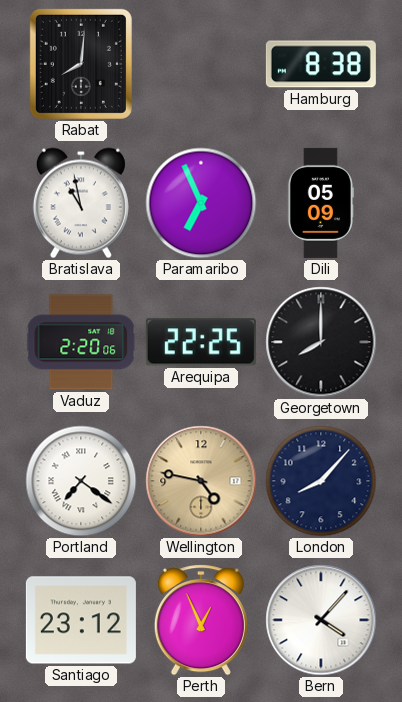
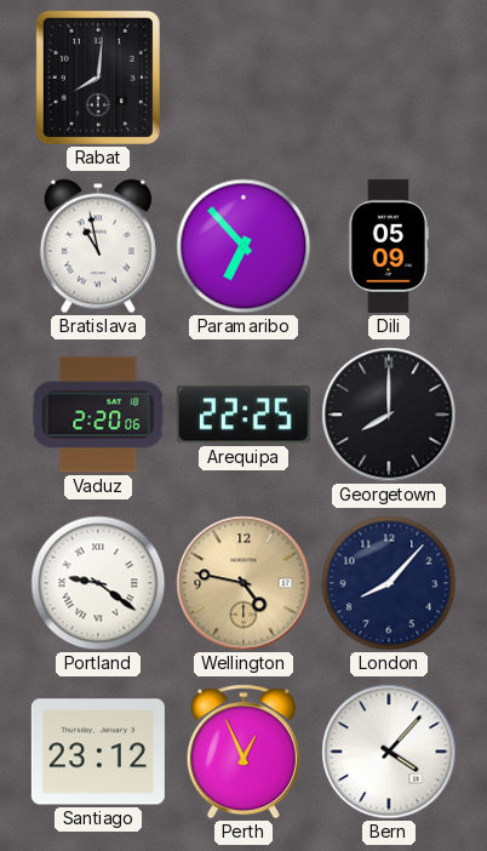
Hamburg: 8:38 -> none (321, 64)
Paramaribo: 6:56 -> 6:53 (243, 246)
Portland: 7:21 -> 9:21 (98, 583)
